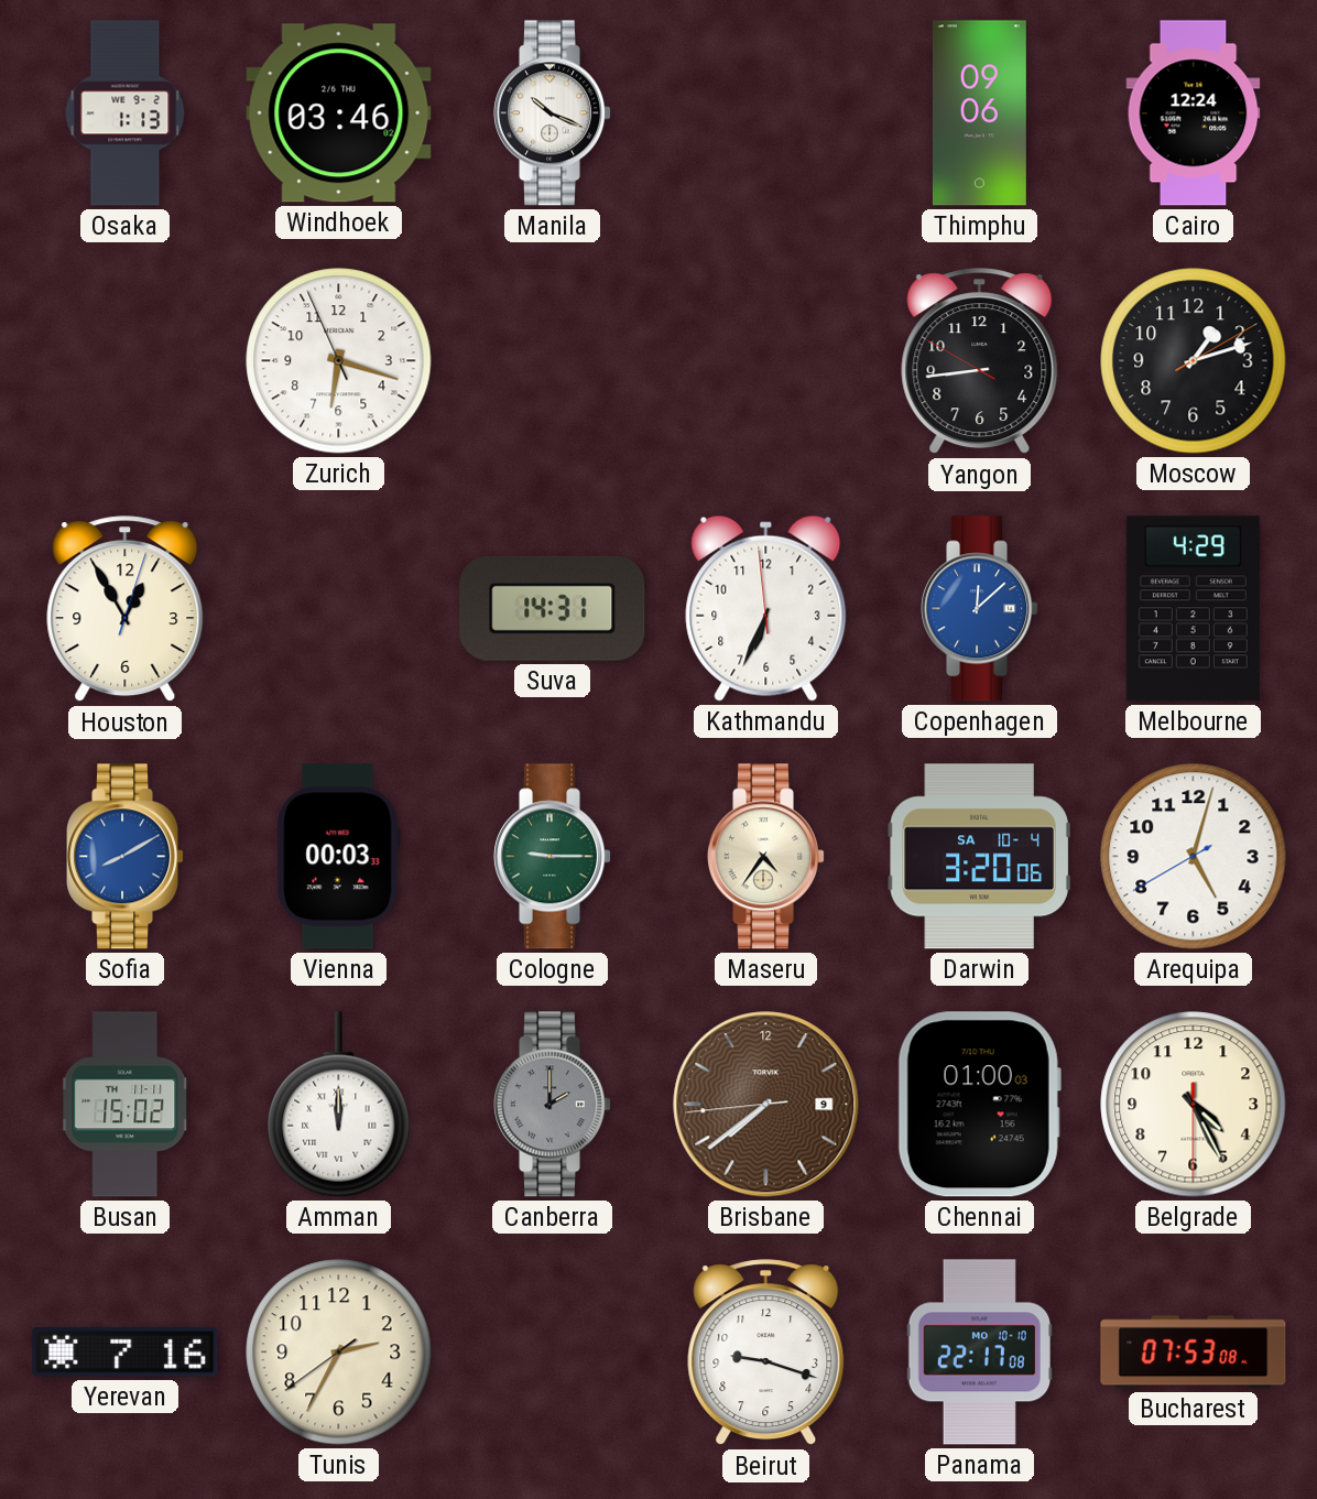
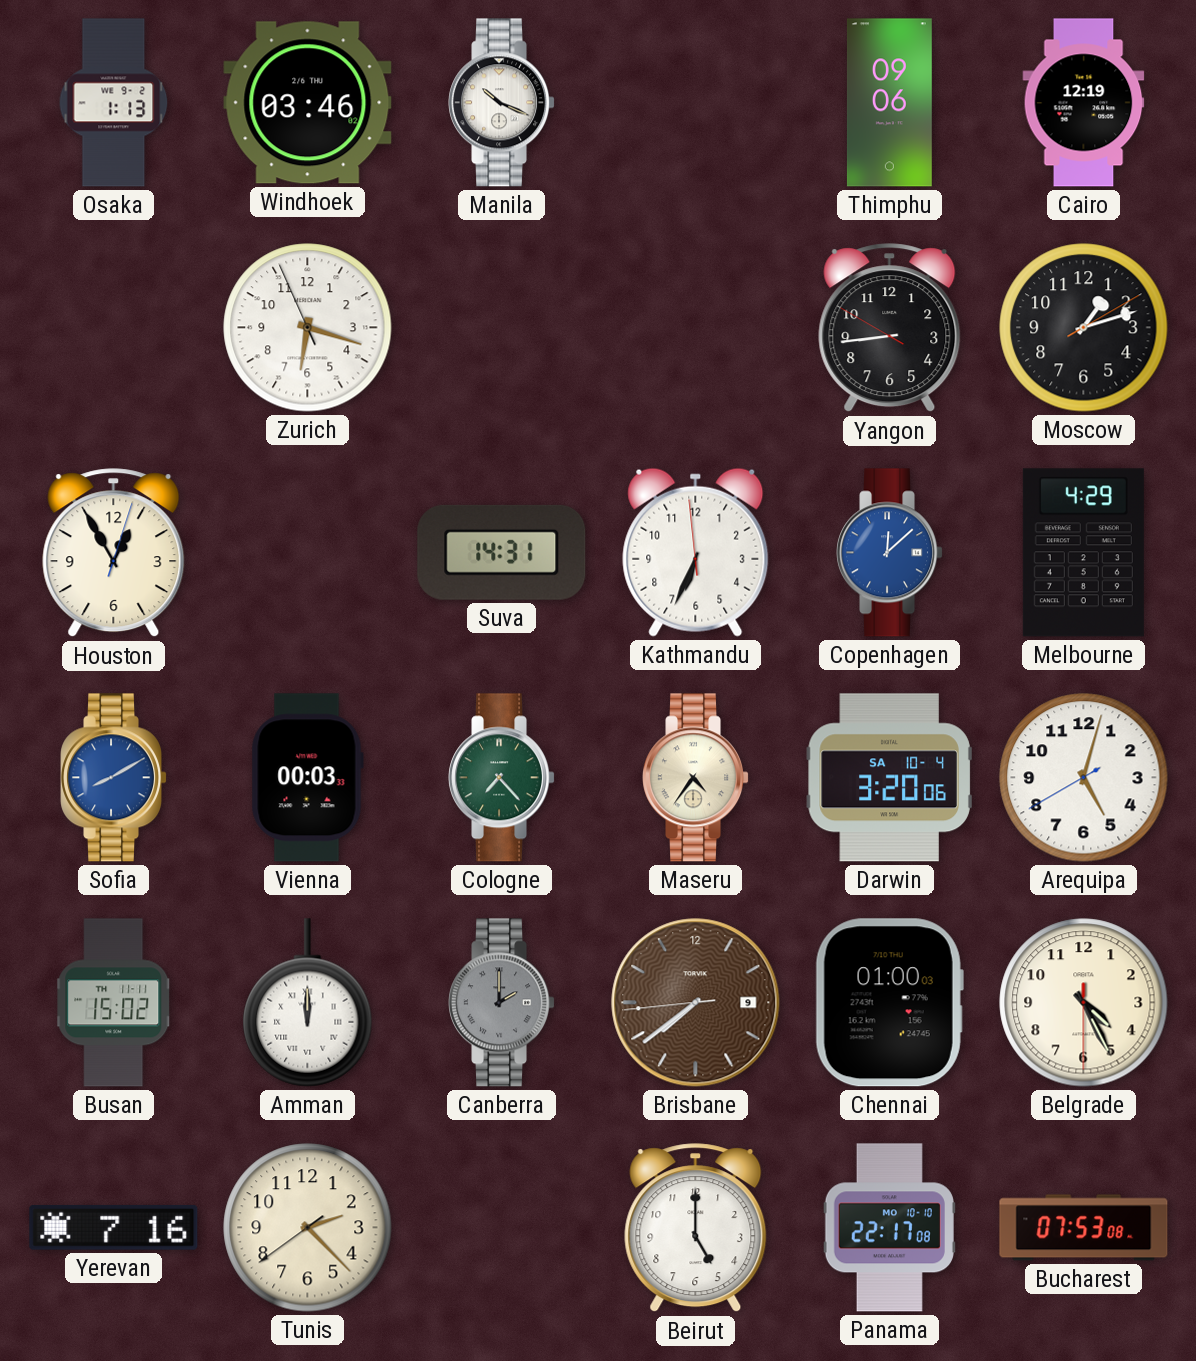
Cairo: 12:24 -> 12:19 (1084, 103)
Cologne: 9:15 -> 7:23 (502, 778)
Tunis: 2:34 -> 2:22 (308, 1228)
Beirut: 9:18 -> 5:00 (696, 1228)
